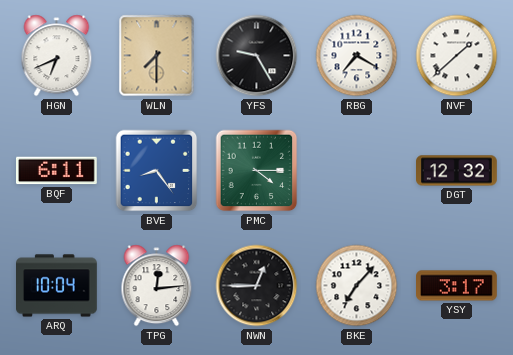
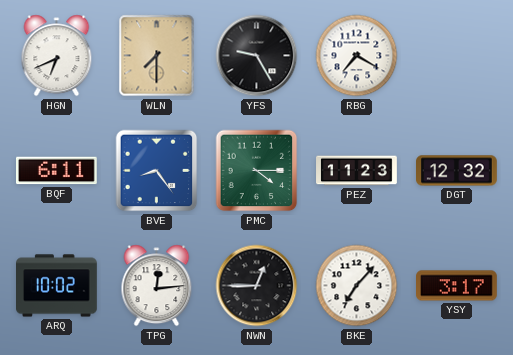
NVF: 1:38 -> none (457, 56)
PEZ: none -> 11:23 (357, 171)
ARQ: 10:04 -> 10:02 (57, 286)
